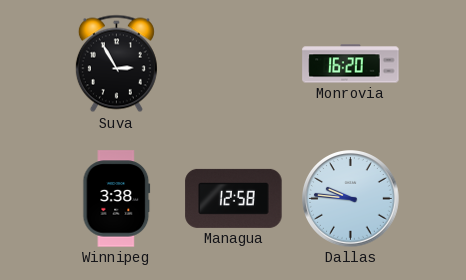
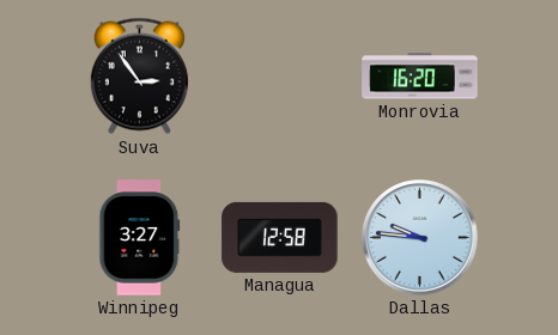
Suva: 2:55 -> 2:54 (139, 77)
Winnipeg: 3:38 -> 3:27 (140, 238)
